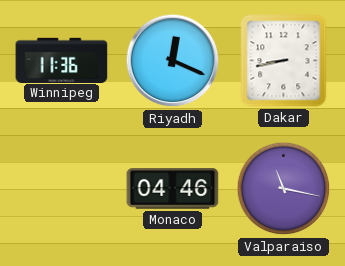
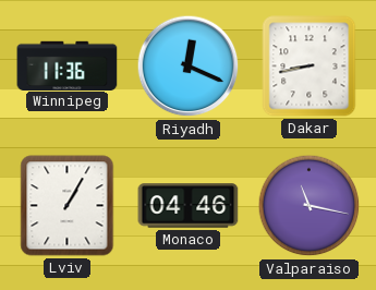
Lviv: none -> 1:05 (68, 206)
